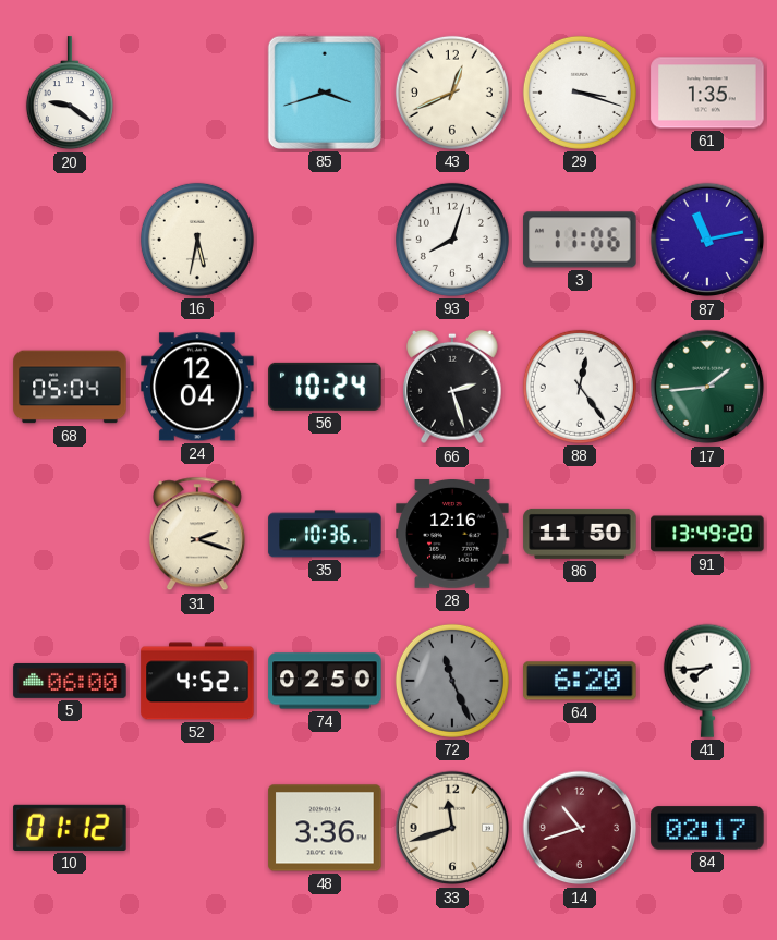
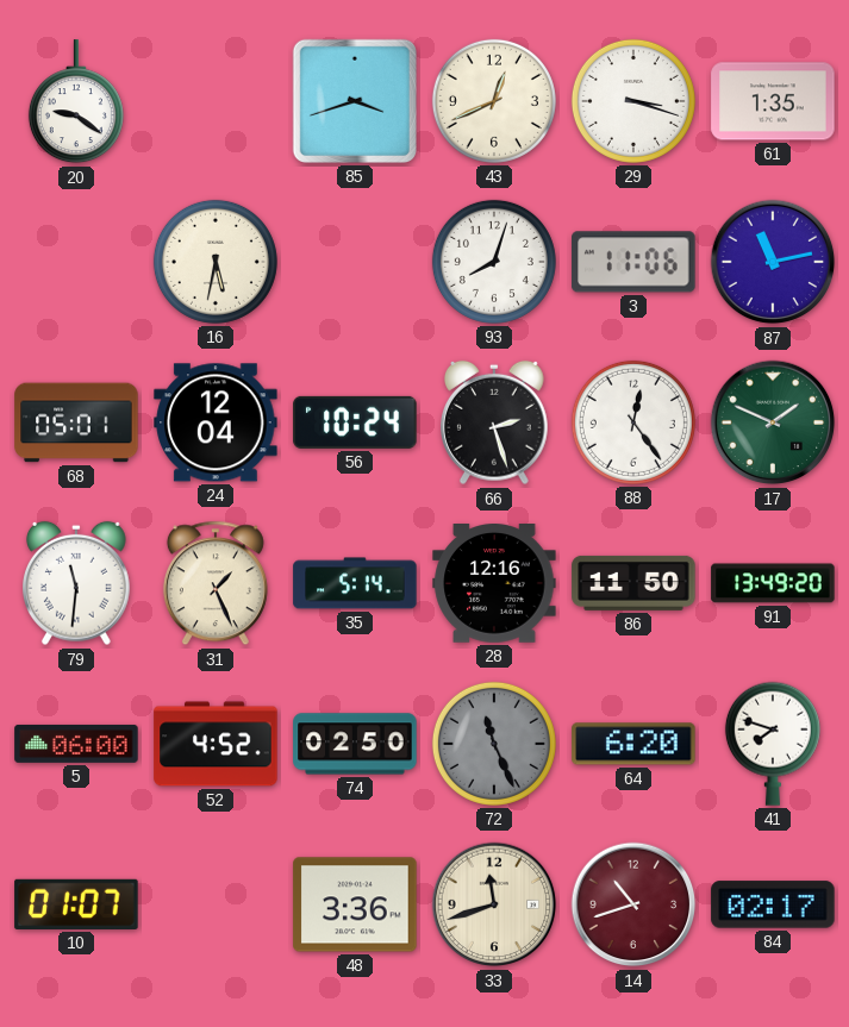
68: 05:04 -> 05:01 (76, 422)
17: 1:44 -> 1:49 (773, 422)
79: none -> 11:31 (77, 583)
31: 2:18 -> 1:26 (216, 583)
35: 10:36 -> 5:14 (355, 583)
41: 7:44 -> 7:48 (773, 744)
10: 01:12 -> 01:07 (76, 904)
